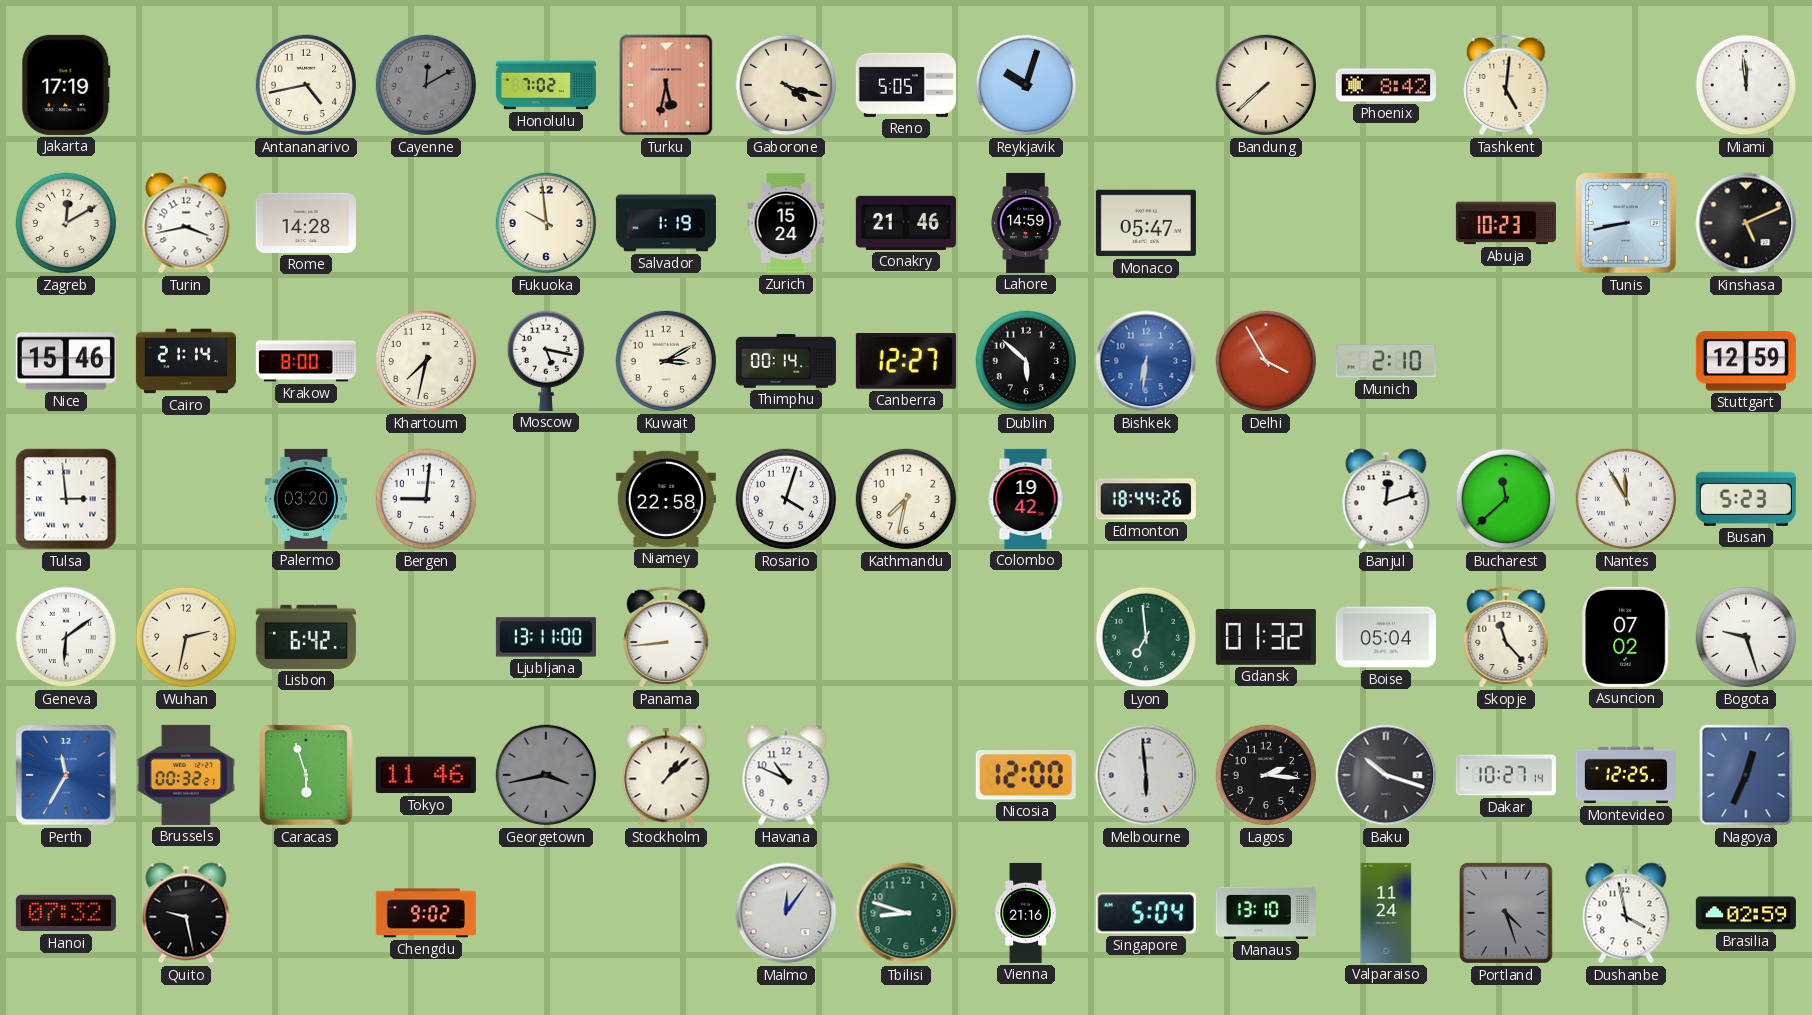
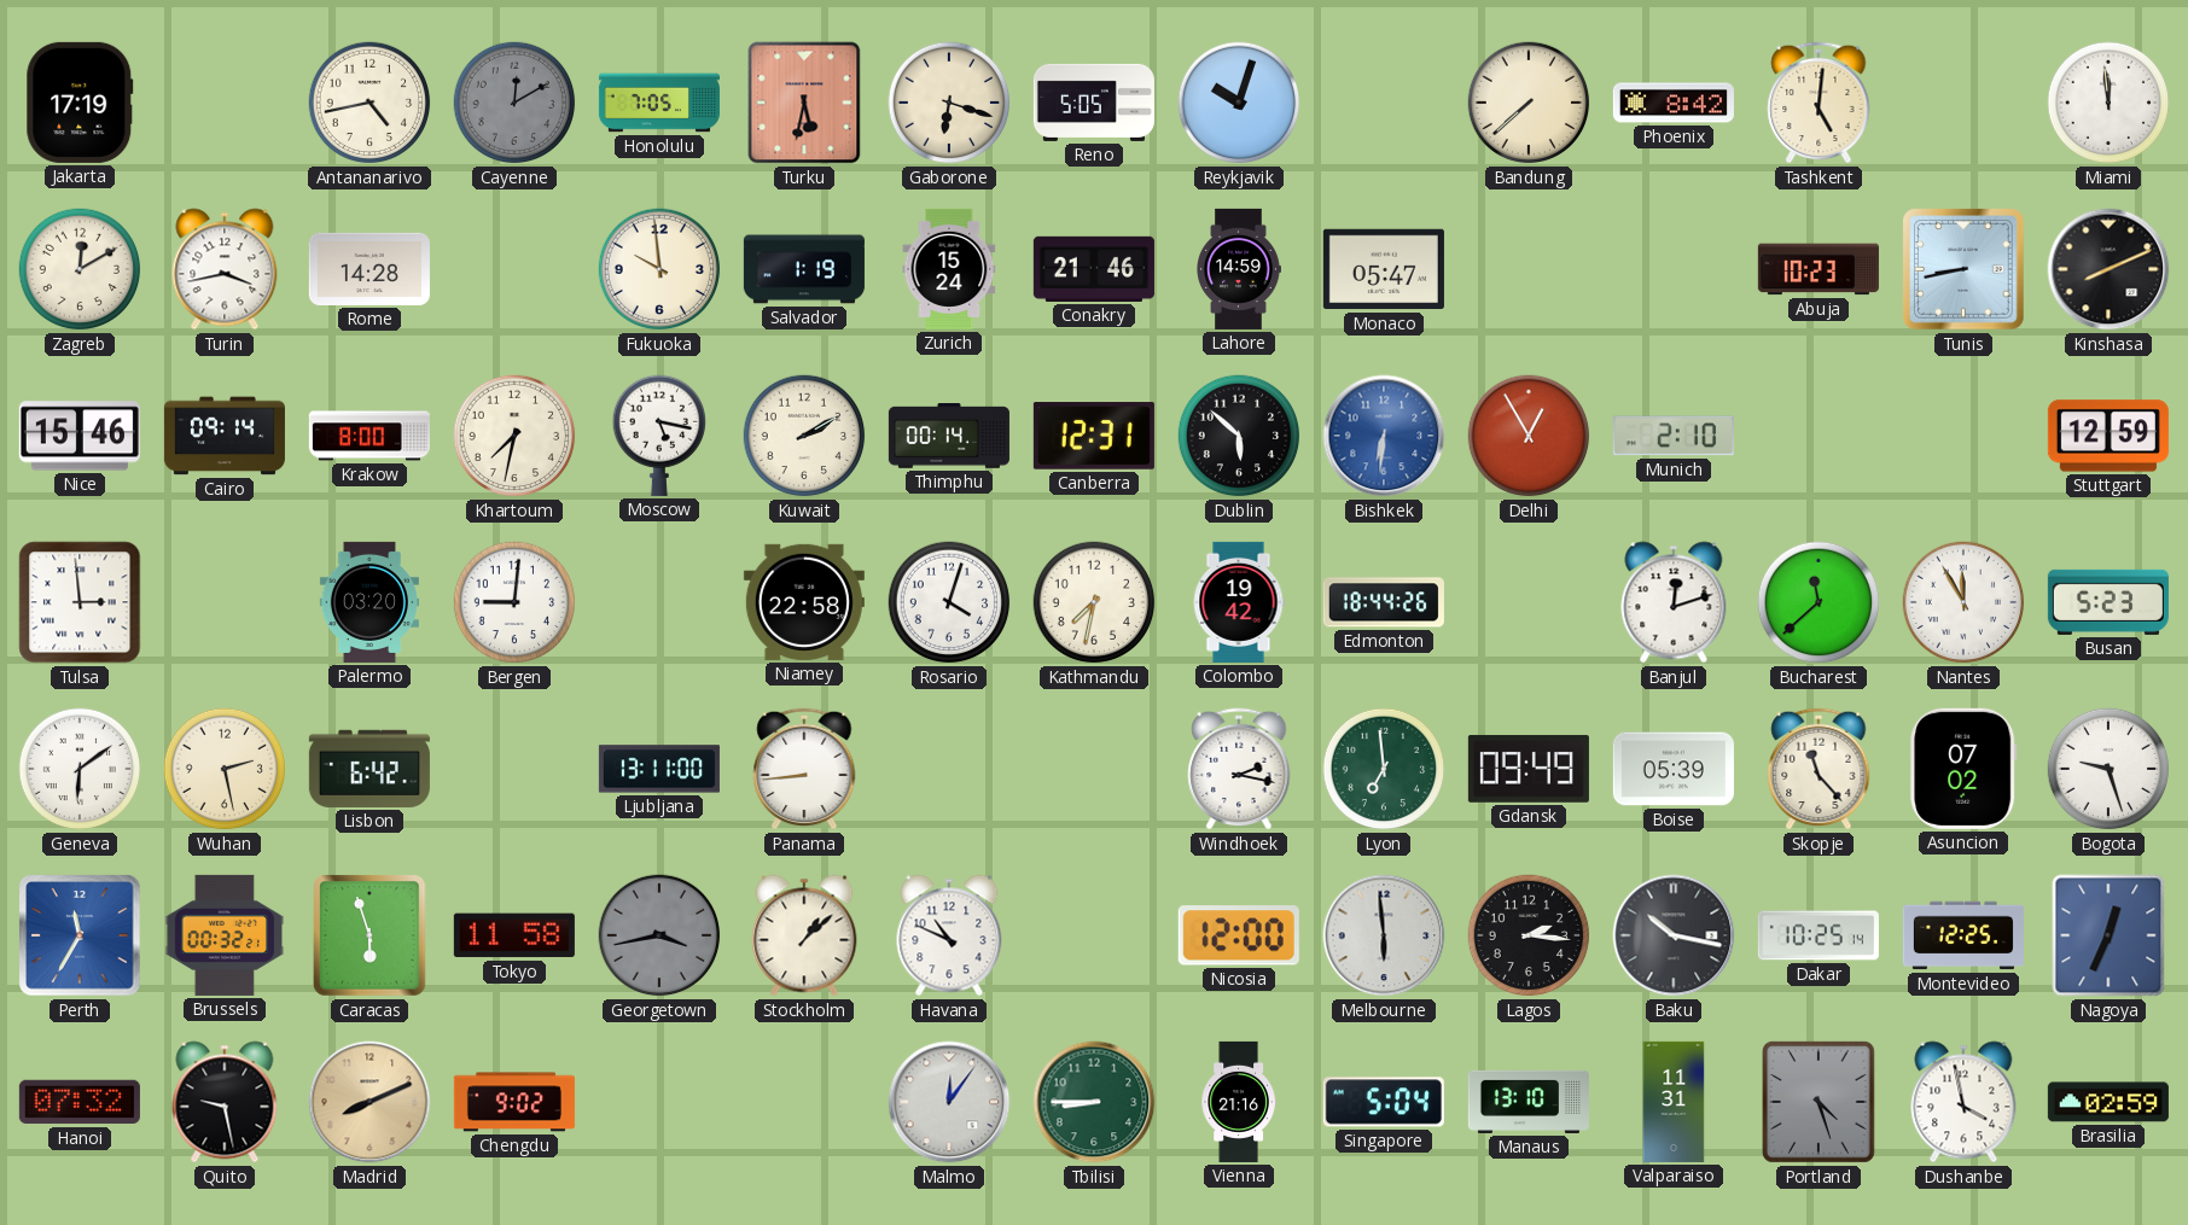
Honolulu: 7:02 -> 7:05 (659, 103)
Gaborone: 4:18 -> 6:18 (949, 103)
Kinshasa: 5:11 -> 8:11 (2108, 269)
Cairo: 21:14 -> 09:14 (225, 436)
Kuwait: 3:10 -> 2:10 (804, 436)
Canberra: 12:27 -> 12:31 (1094, 436)
Delhi: 3:55 -> 12:55 (1529, 436)
Wuhan: 2:32 -> 2:28 (225, 769)
Windhoek: none -> 2:17 (1239, 769)
Gdansk: 01:32 -> 09:49 (1529, 769)
Boise: 05:04 -> 05:39 (1674, 769)
Tokyo: 11:46 -> 11:58 (514, 935)
Baku: 10:18 -> 10:17 (1674, 935)
Dakar: 10:27 -> 10:25 (1819, 935)
Madrid: none -> 8:11 (369, 1102)
Tbilisi: 8:48 -> 8:45 (1094, 1102)
Valparaiso: 11:24 -> 11:31 (1674, 1102)
